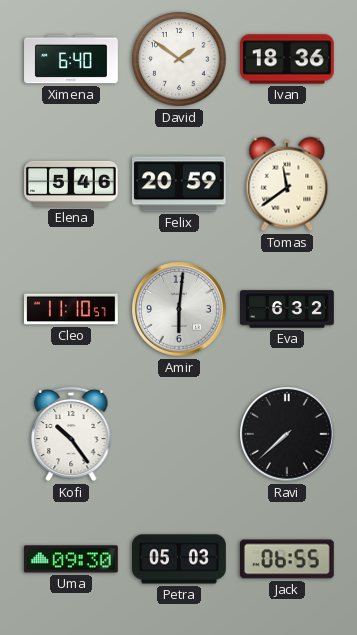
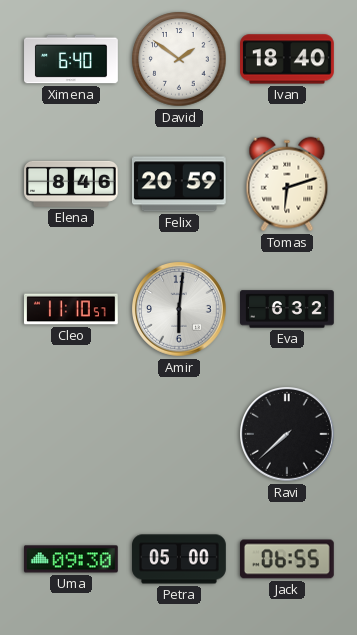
Ivan: 18:36 -> 18:40 (288, 59)
Elena: 5:46 -> 8:46 (72, 184)
Tomas: 11:39 -> 6:12 (287, 184)
Kofi: 10:24 -> none (71, 434)
Petra: 05:03 -> 05:00 (180, 559)
